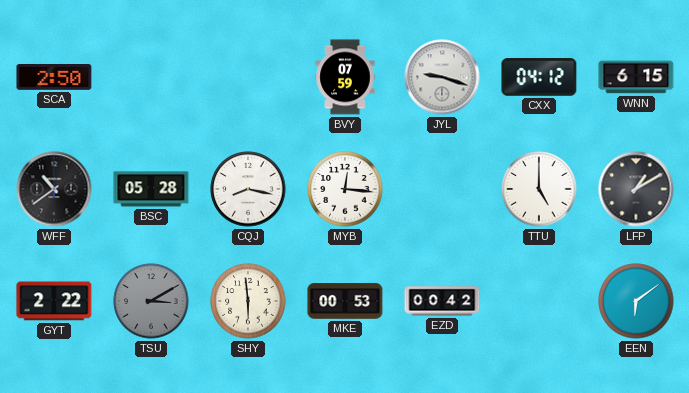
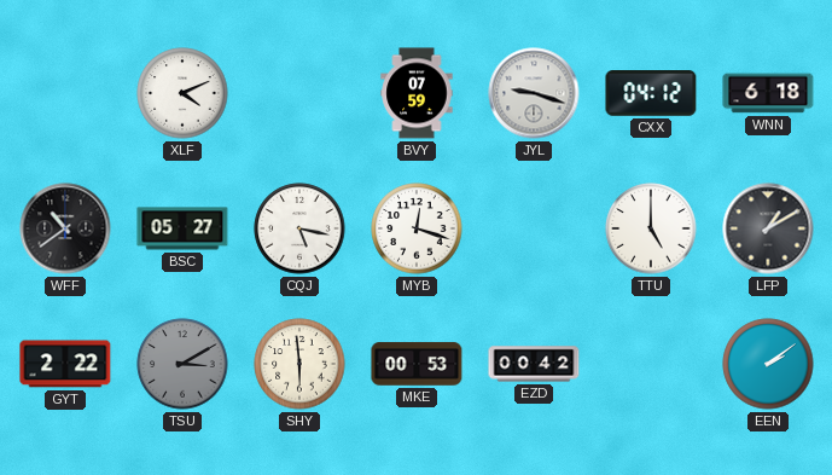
SCA: 2:50 -> none (54, 78)
XLF: none -> 4:11 (182, 93)
WNN: 6:15 -> 6:18 (768, 93)
BSC: 05:28 -> 05:27 (182, 228)
CQJ: 8:17 -> 5:17 (299, 228)
MYB: 12:16 -> 12:18 (417, 228)
EEN: 6:09 -> 2:09 (768, 364)
